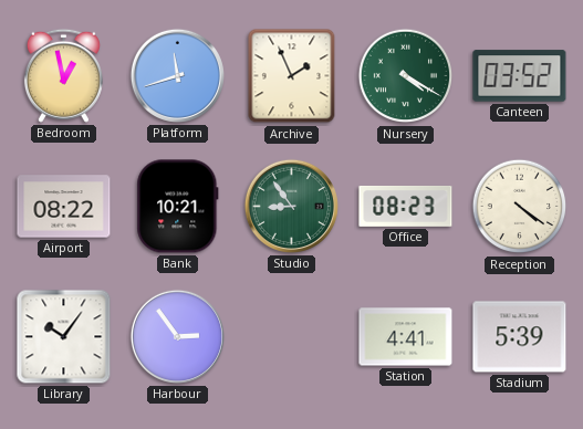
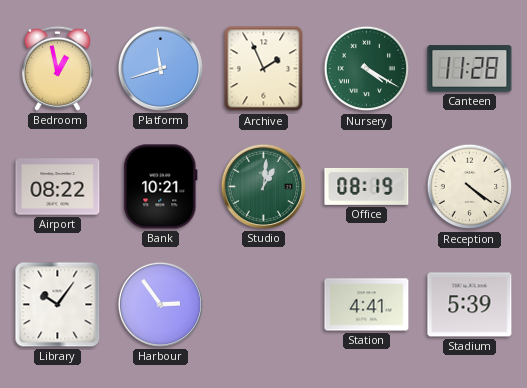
Canteen: 03:52 -> 11:28 (470, 69)
Studio: 8:54 -> 1:01 (263, 186)
Office: 08:23 -> 08:19 (367, 186)
